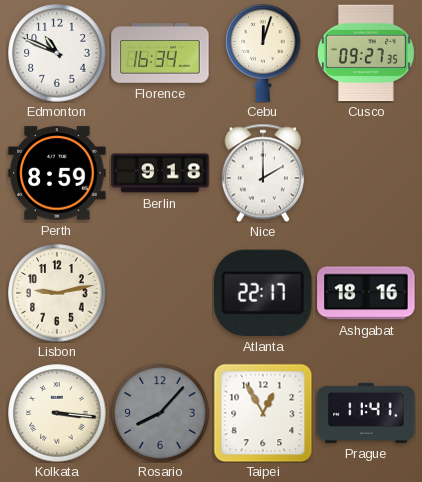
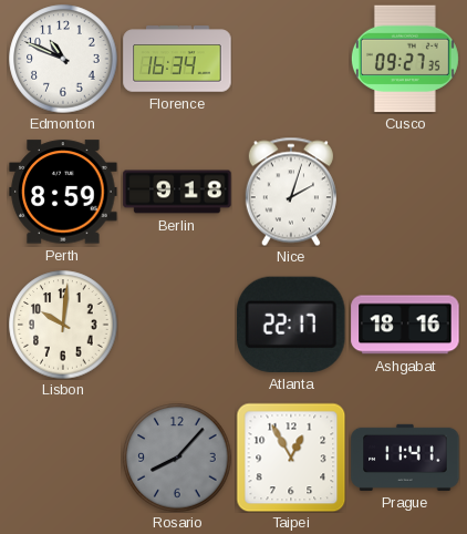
Cebu: 12:03 -> none (263, 53)
Nice: 2:00 -> 2:03 (291, 192)
Lisbon: 9:13 -> 10:01 (63, 325)
Kolkata: 3:16 -> none (57, 413)
